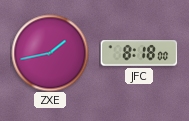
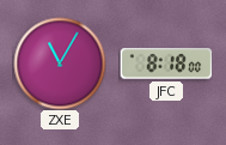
ZXE: 1:43 -> 11:05 (60, 64)
